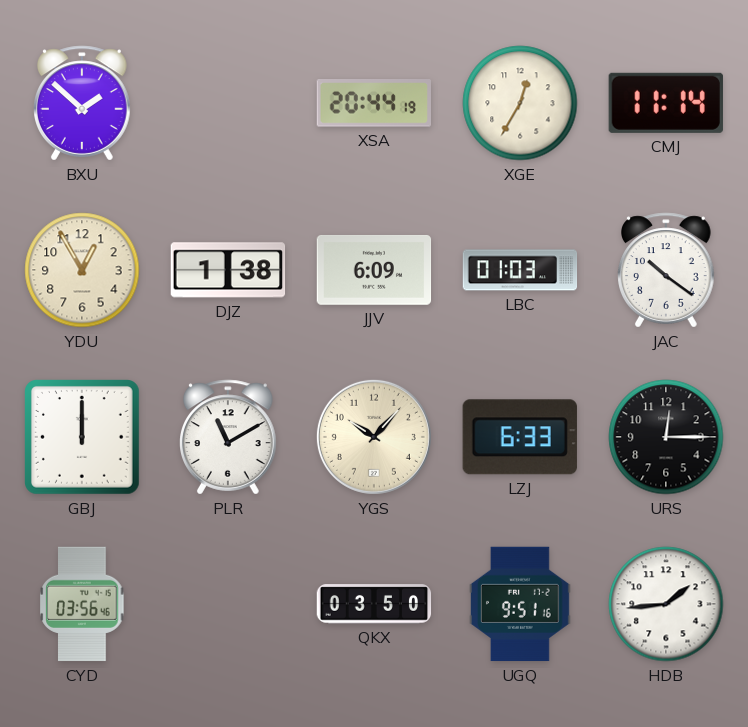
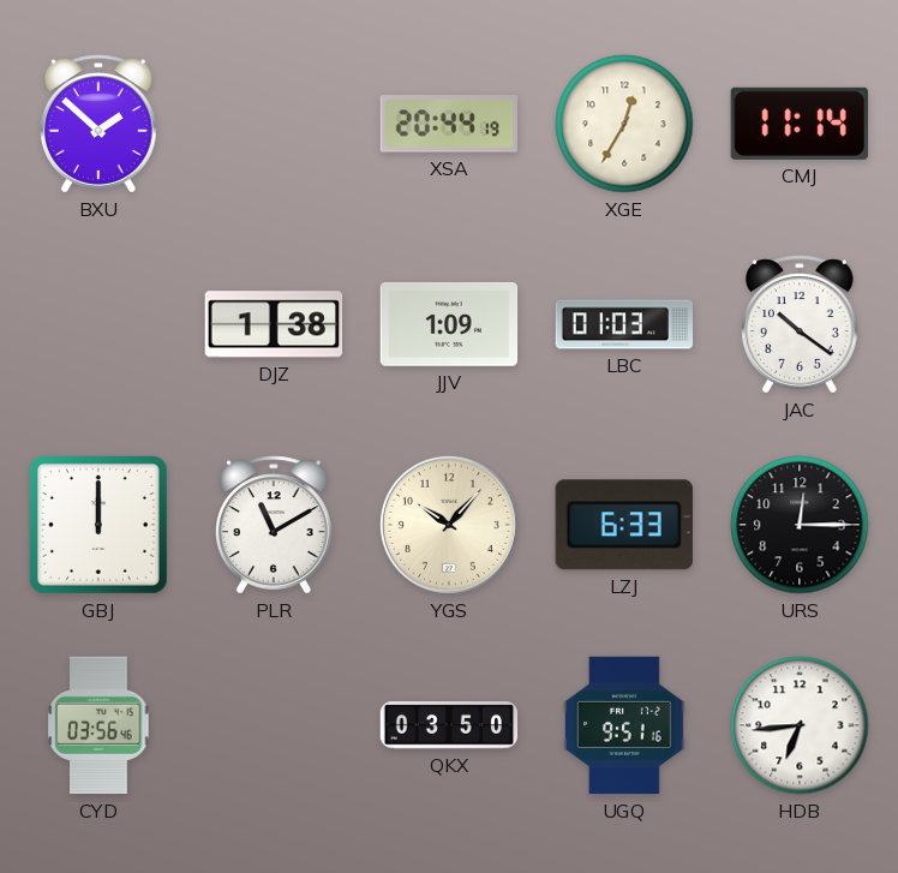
YDU: 12:55 -> none (82, 270)
JJV: 6:09 -> 1:09 (449, 324)
HDB: 1:44 -> 6:44 (800, 725)
